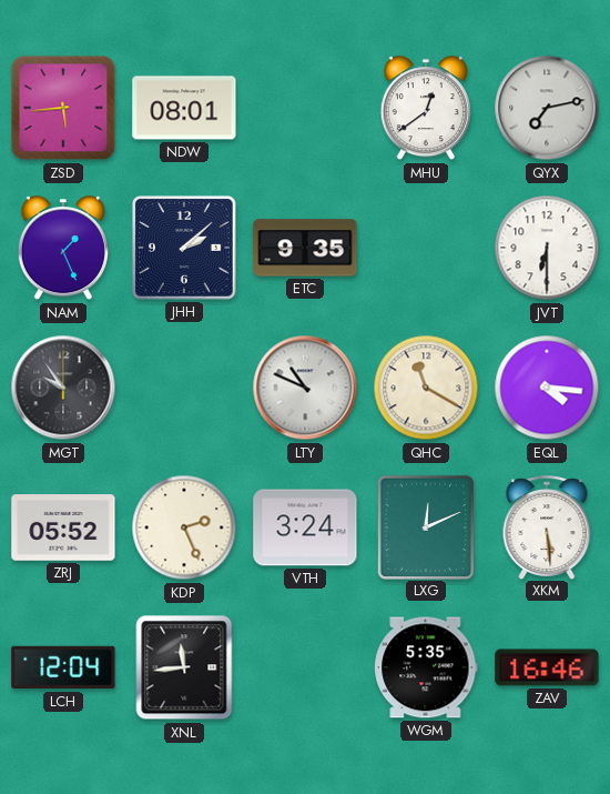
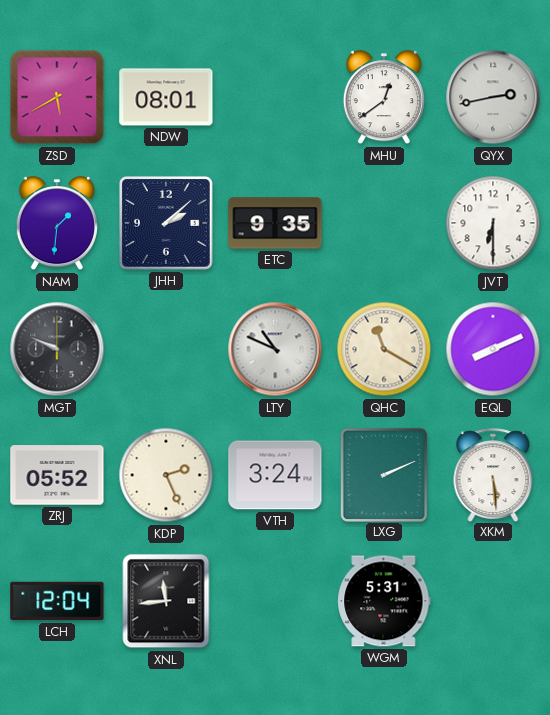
ZSD: 5:44 -> 5:40 (57, 97)
QYX: 7:13 -> 2:43 (493, 97)
NAM: 1:26 -> 1:31 (57, 224)
MGT: 9:54 -> 9:49 (57, 349)
EQL: 4:16 -> 8:11 (493, 349)
LXG: 12:11 -> 2:11 (384, 474)
WGM: 5:35 -> 5:31 (384, 601)
ZAV: 16:46 -> none (547, 667)
